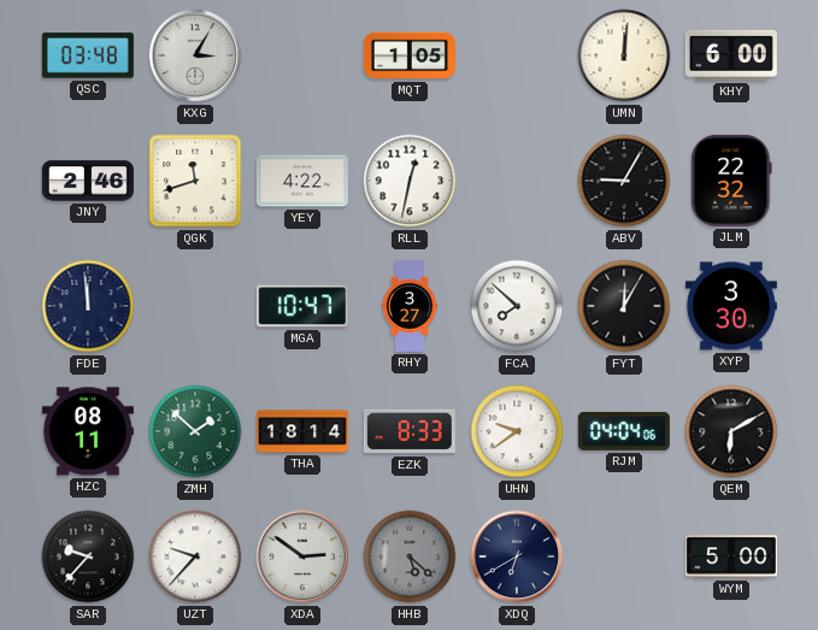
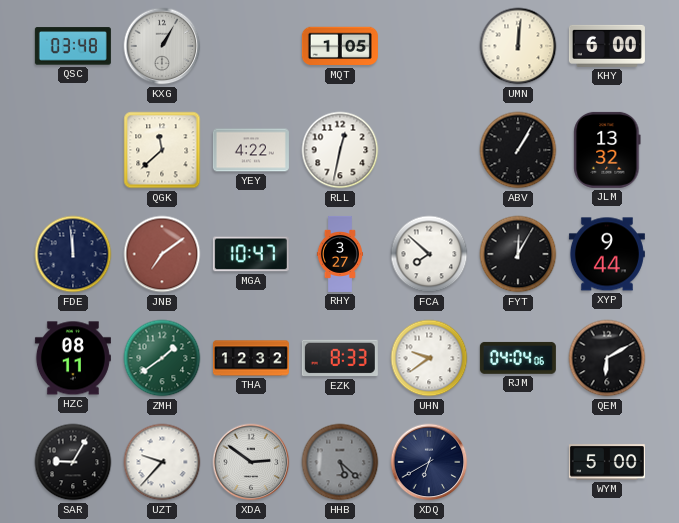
KXG: 3:05 -> 1:05 (162, 46)
JNY: 2:46 -> none (88, 181)
QGK: 11:42 -> 11:38 (162, 150)
ABV: 9:05 -> 1:05 (518, 150)
JLM: 22:32 -> 13:32 (607, 150)
JNB: none -> 7:09 (162, 254)
XYP: 3:30 -> 9:44 (607, 254)
ZMH: 1:52 -> 1:39 (162, 358)
THA: 18:14 -> 12:32 (251, 358)
SAR: 9:37 -> 9:05 (73, 462)
